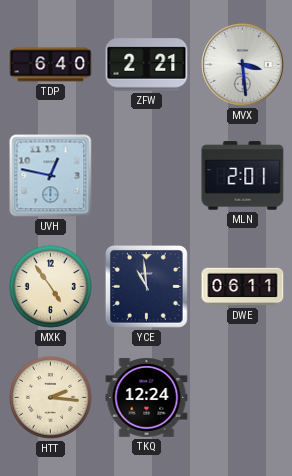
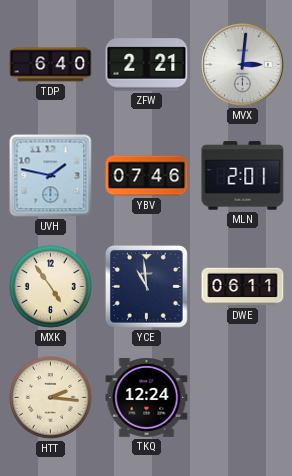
MVX: 3:29 -> 3:01 (243, 65)
UVH: 12:47 -> 1:47 (51, 176)
YBV: none -> 07:46 (147, 176)
